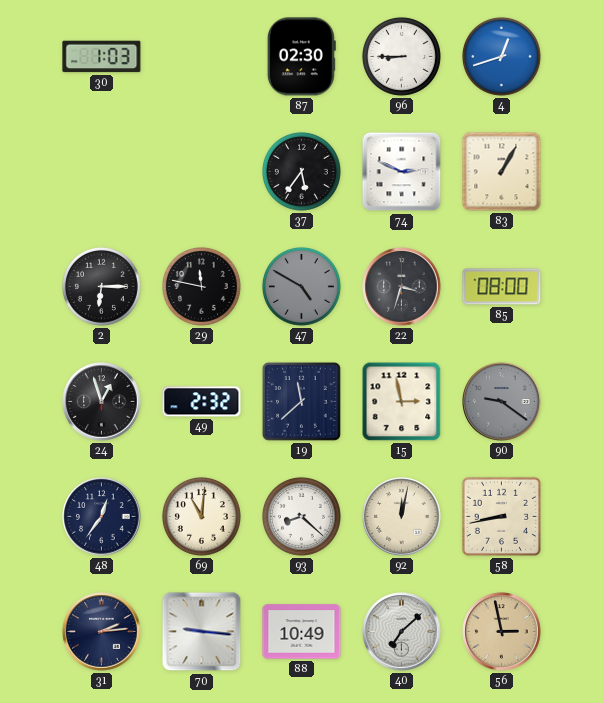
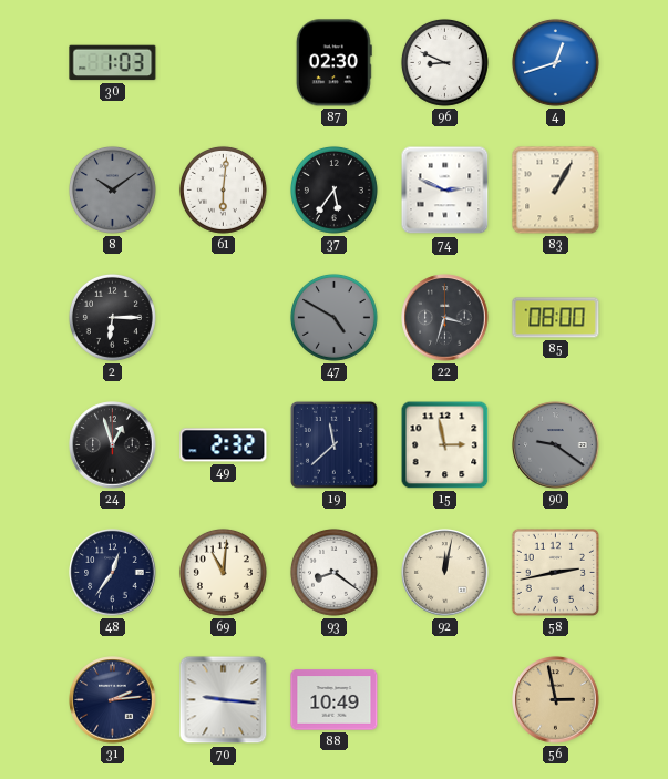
96: 8:45 -> 8:49 (444, 62)
8: none -> 10:09 (112, 189)
61: none -> 6:01 (223, 189)
29: 11:47 -> none (201, 286)
93: 8:22 -> 8:21 (333, 572)
58: 8:43 -> 2:43 (555, 572)
40: 7:08 -> none (402, 632)
